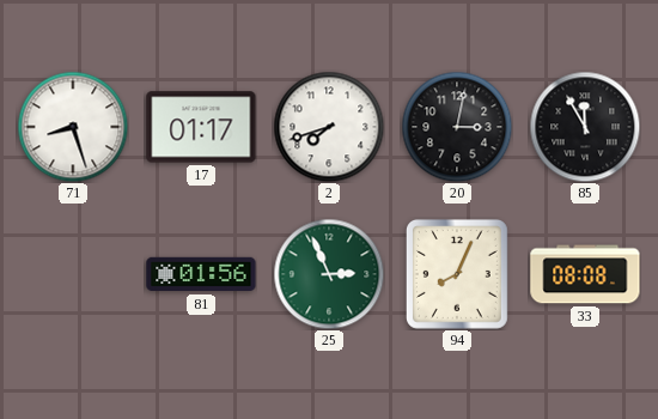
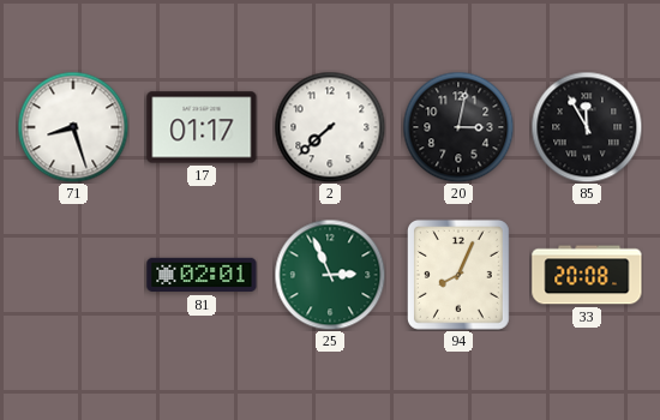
2: 7:42 -> 7:38 (330, 127)
81: 01:56 -> 02:01 (202, 275)
33: 08:08 -> 20:08 (587, 275)
